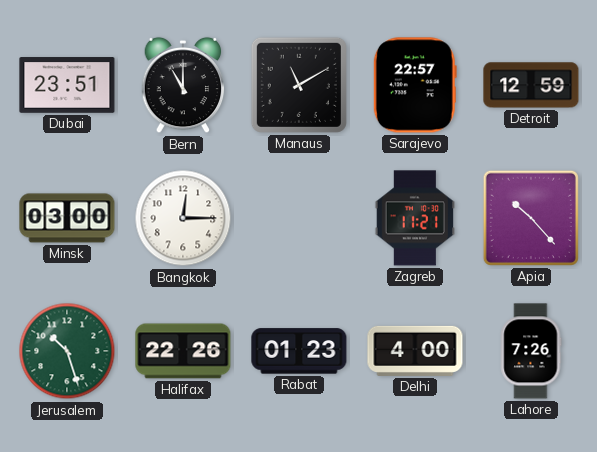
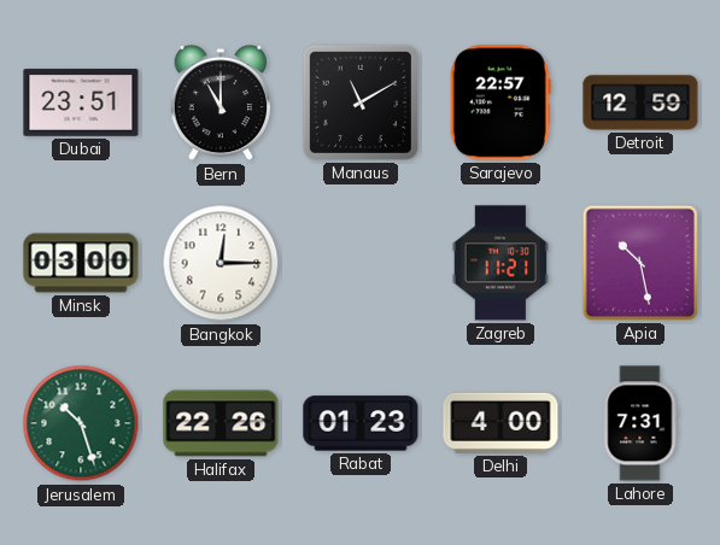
Apia: 10:23 -> 10:28 (640, 263)
Lahore: 7:26 -> 7:31 (640, 423)
